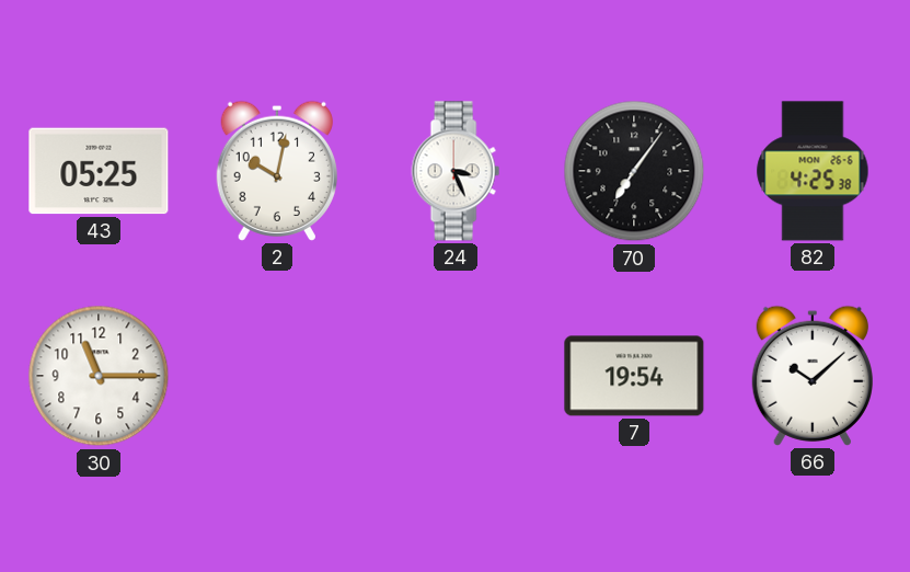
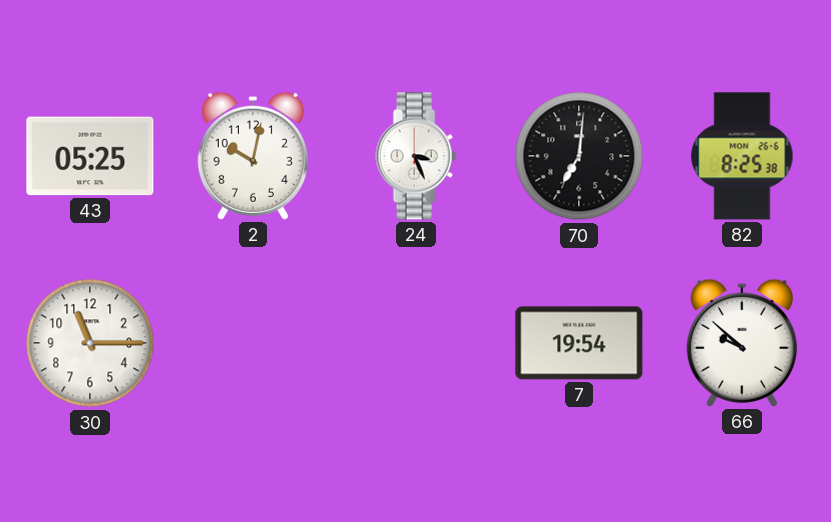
70: 7:06 -> 7:01 (579, 156)
82: 4:25 -> 8:25 (742, 156)
66: 10:08 -> 9:52 (742, 343)
